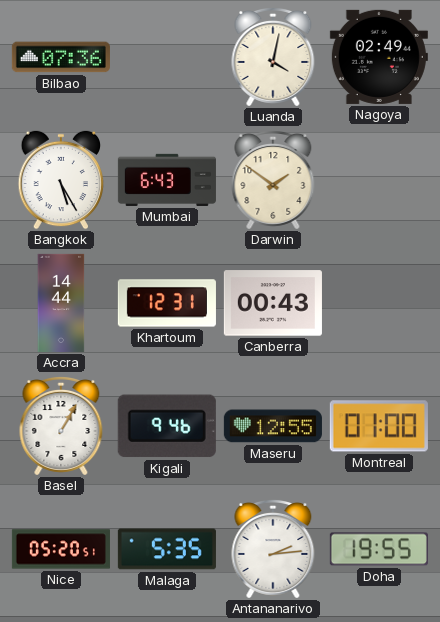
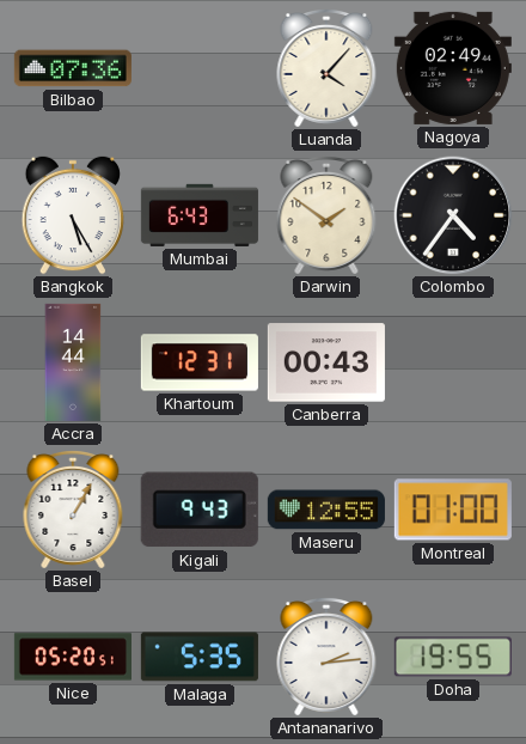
Luanda: 4:02 -> 4:07 (326, 68)
Colombo: none -> 4:36 (453, 215)
Kigali: 9:46 -> 9:43 (200, 510)
